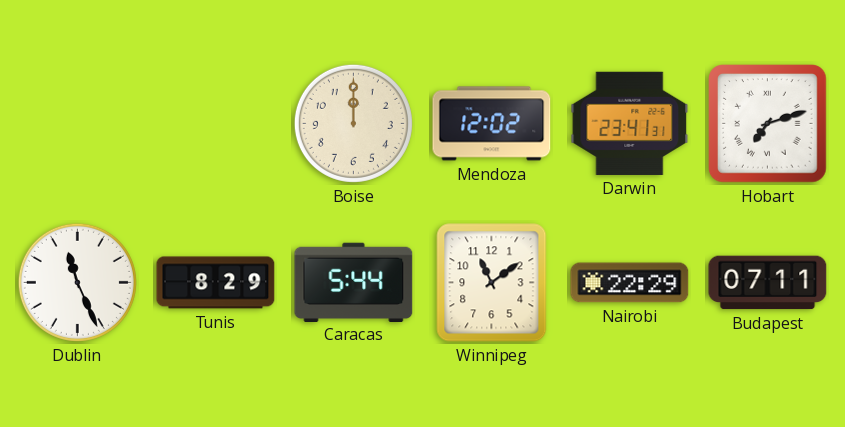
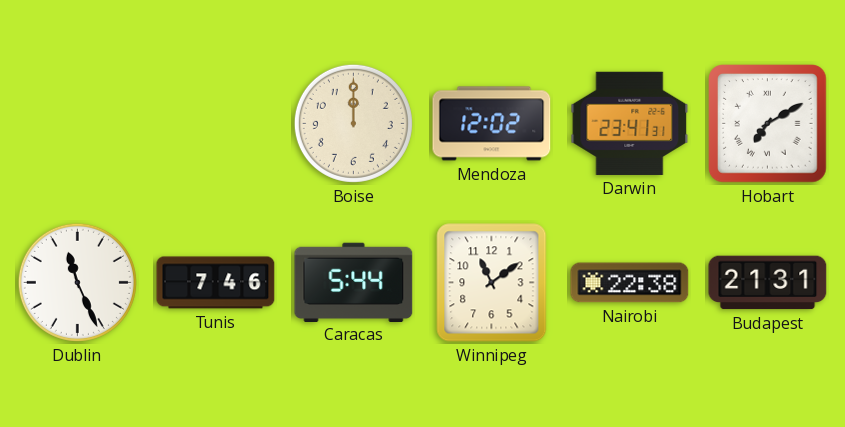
Hobart: 7:12 -> 7:10 (768, 124)
Tunis: 8:29 -> 7:46 (216, 283)
Nairobi: 22:29 -> 22:38 (630, 283)
Budapest: 07:11 -> 21:31 (768, 283)
